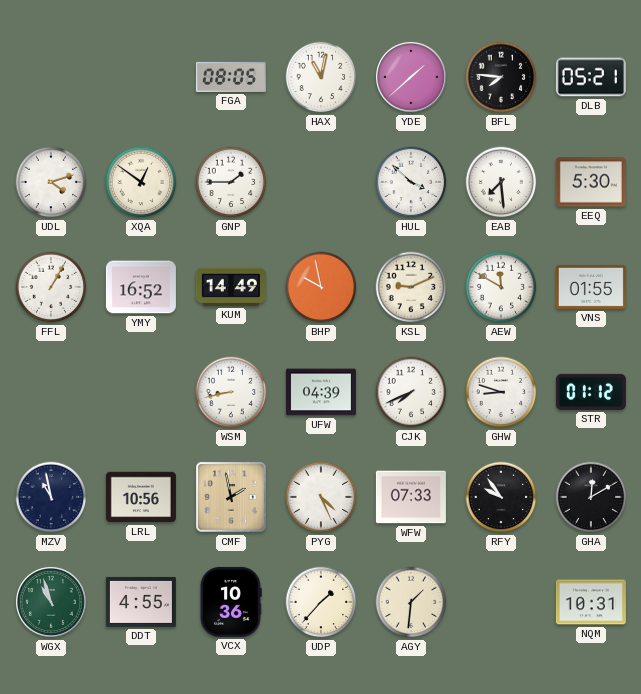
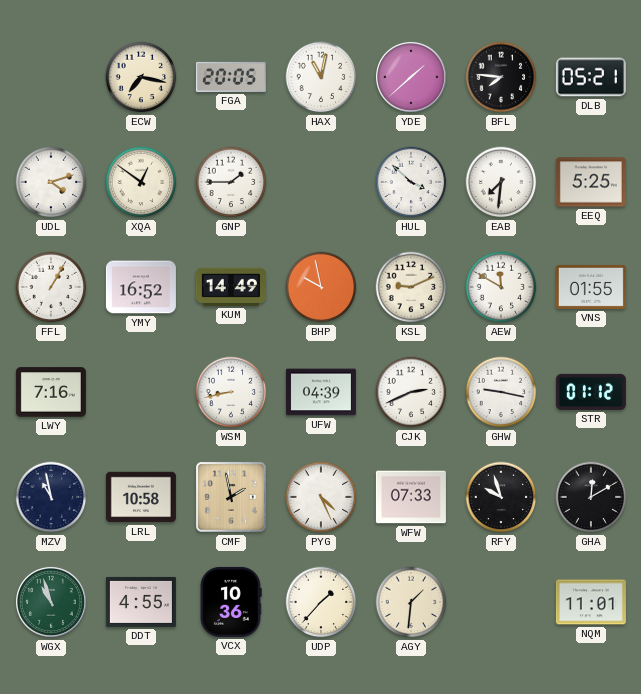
ECW: none -> 7:17 (141, 77)
FGA: 08:05 -> 20:05 (231, 77)
EAB: 7:29 -> 7:31 (501, 182)
EEQ: 5:30 -> 5:25 (591, 182)
LWY: none -> 7:16 (51, 392)
CJK: 7:41 -> 2:41 (411, 392)
GHW: 8:48 -> 9:17 (501, 392)
LRL: 10:56 -> 10:58 (141, 497)
RFY: 9:54 -> 9:57 (501, 497)
NQM: 10:31 -> 11:01 (591, 602)
